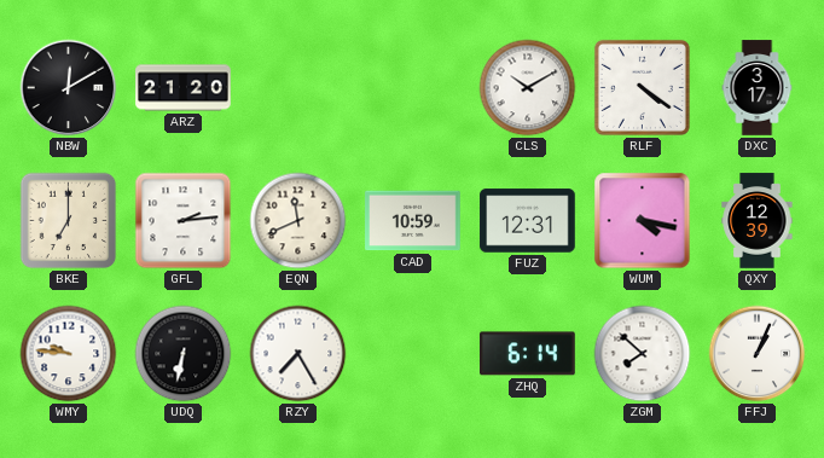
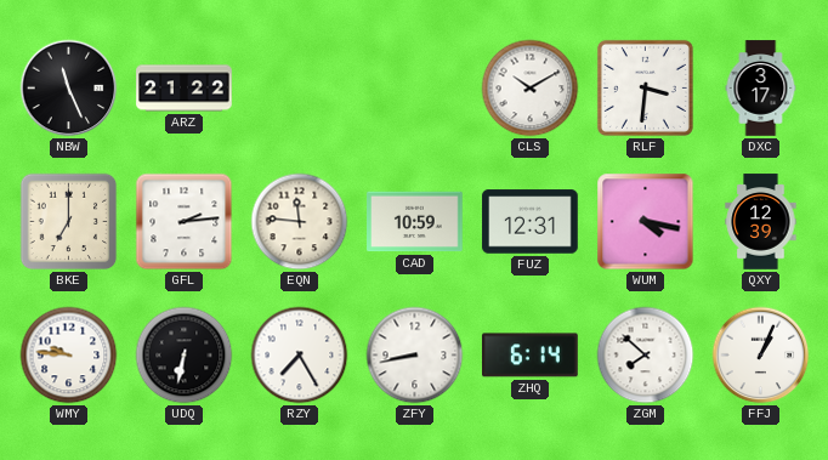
NBW: 12:10 -> 11:26 (69, 89)
ARZ: 21:20 -> 21:22 (185, 89)
RLF: 4:21 -> 3:31 (645, 87)
EQN: 11:41 -> 11:46 (300, 222)
ZFY: none -> 8:43 (415, 356)
